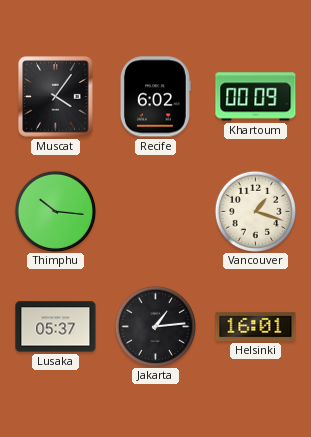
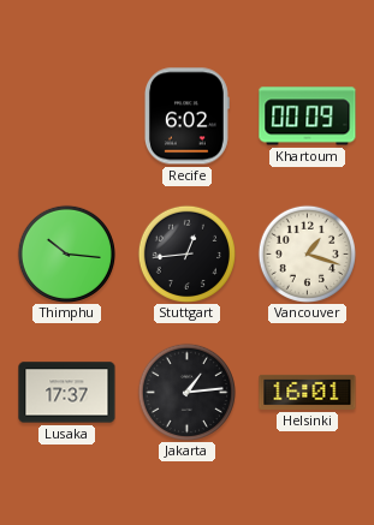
Muscat: 4:06 -> none (56, 97)
Stuttgart: none -> 12:44 (186, 253)
Lusaka: 05:37 -> 17:37 (67, 393)
